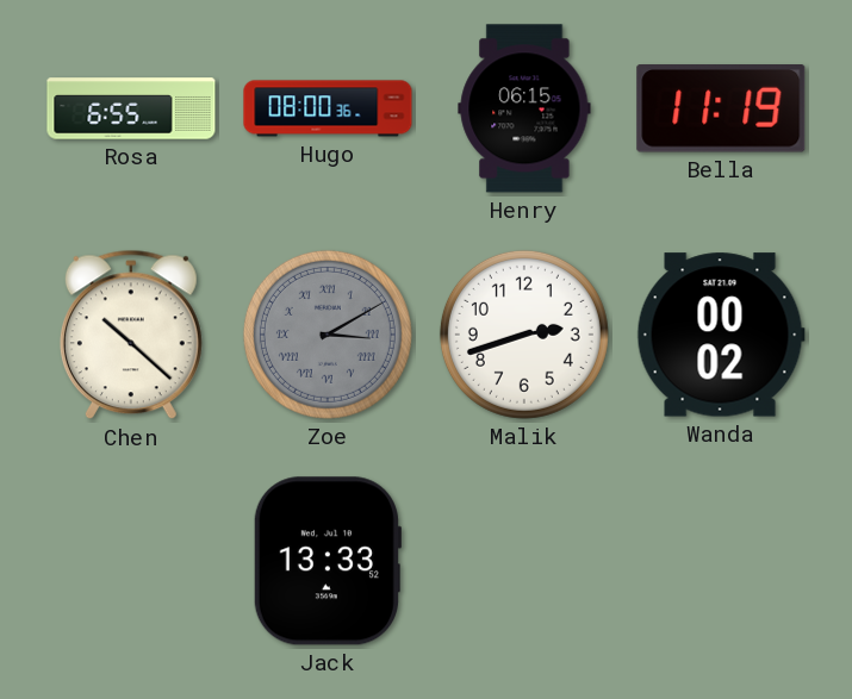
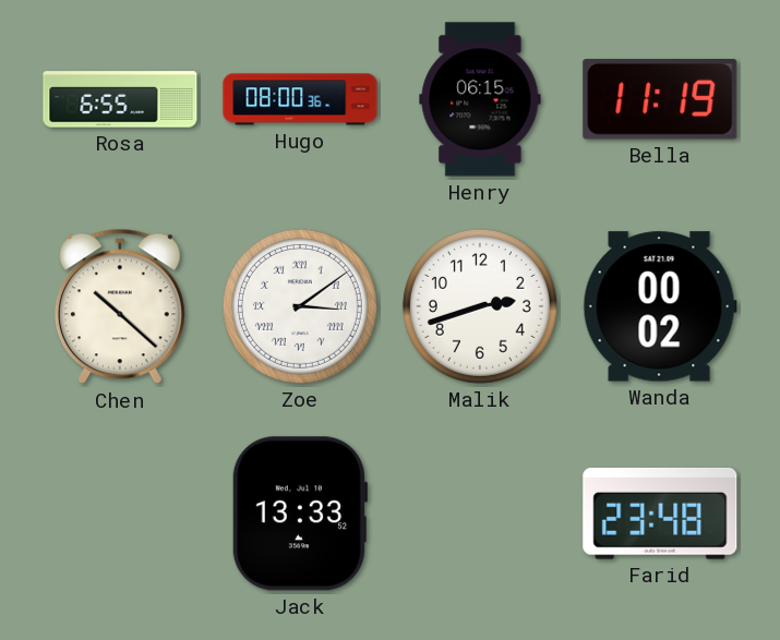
Zoe: 3:10 -> 3:09 (300, 306)
Zoe dial: grey -> white (300, 306)
Farid: none -> 23:48 (660, 514)
